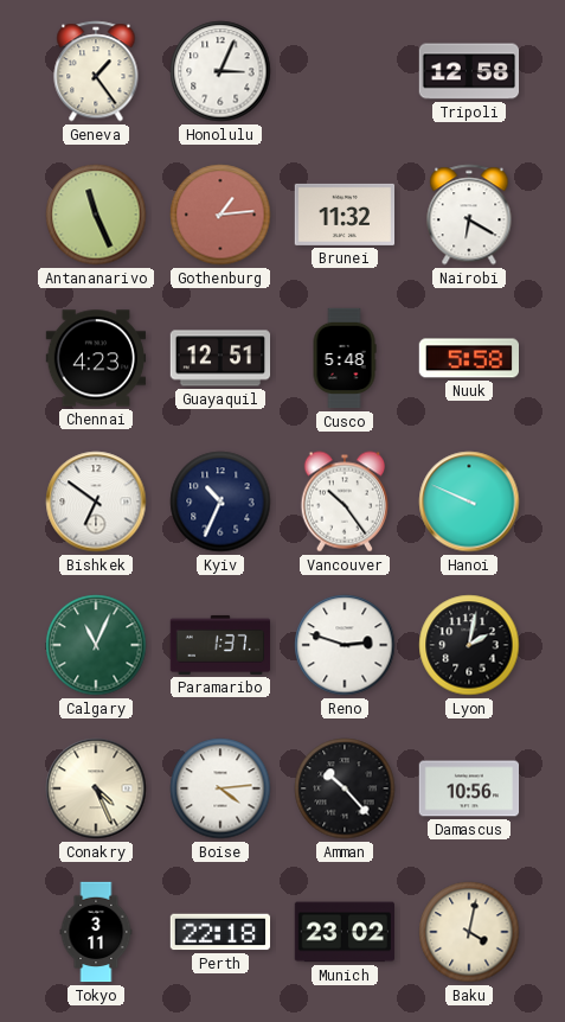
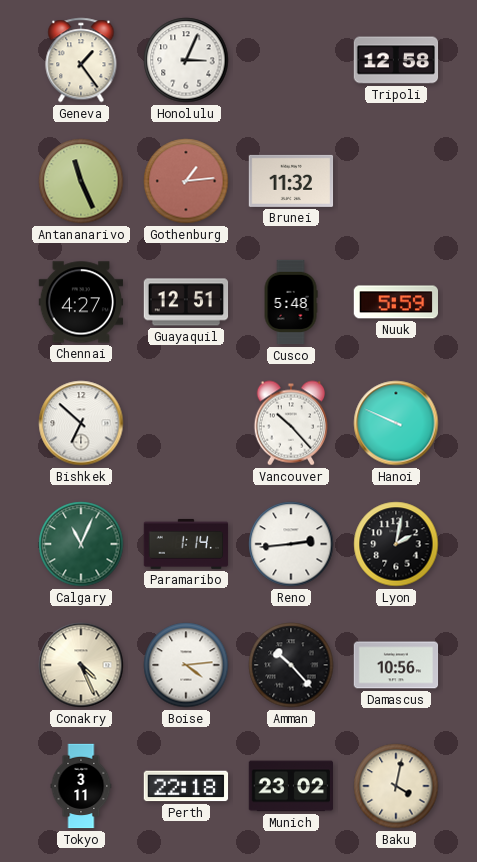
Nairobi: 6:20 -> none (469, 215)
Chennai: 4:23 -> 4:27 (81, 302)
Nuuk: 5:58 -> 5:59 (396, 302)
Bishkek: 6:51 -> 6:52 (81, 423)
Kyiv: 10:34 -> none (220, 502)
Vancouver: 10:24 -> 10:23 (290, 423)
Paramaribo: 1:37 -> 1:14 (186, 544)
Reno: 2:48 -> 2:44 (291, 544)
